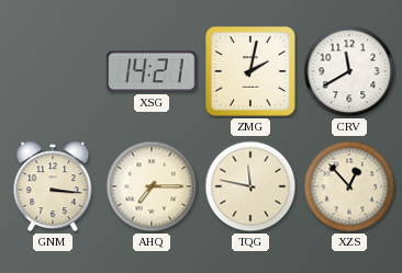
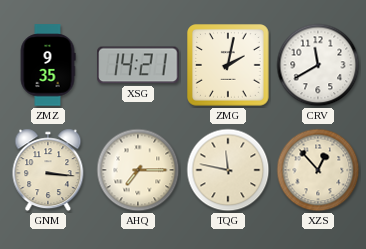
ZMZ: none -> 9:35 (48, 65)
